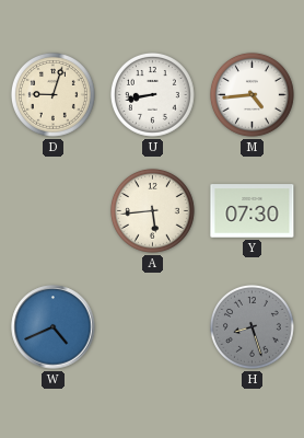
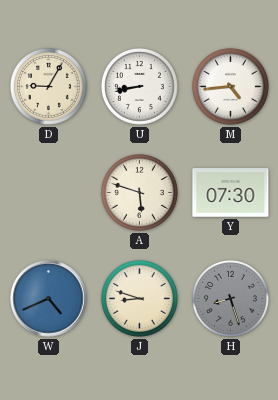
D: 9:03 -> 9:05 (49, 87)
A: 5:44 -> 5:48 (140, 193)
J: none -> 8:48 (140, 299)
